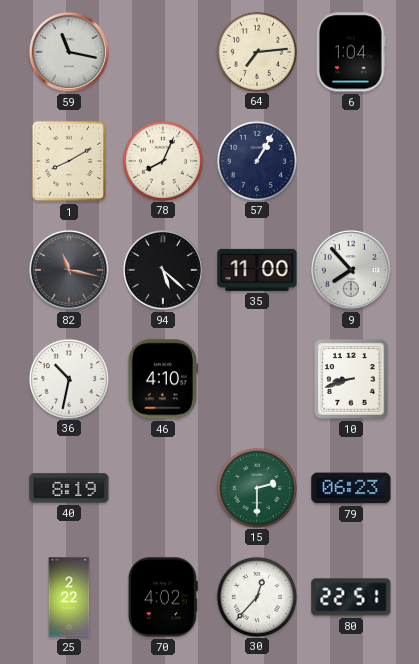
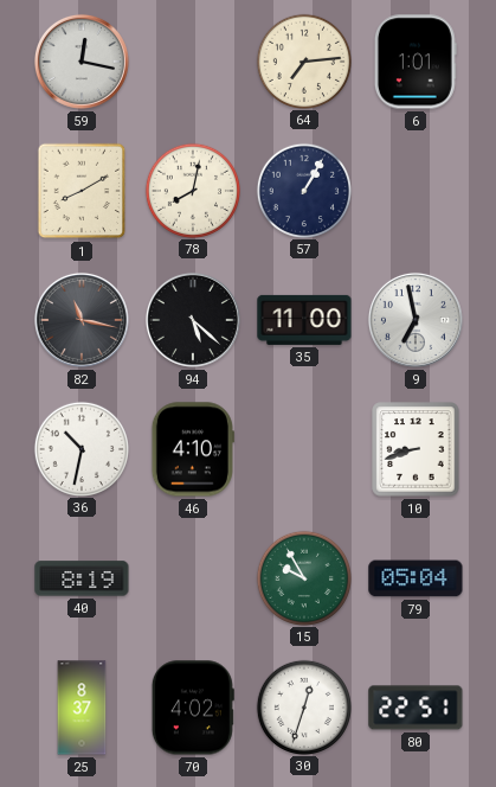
59: 11:17 -> 12:17 (82, 62)
6: 1:04 -> 1:01 (416, 62)
78: 8:04 -> 8:02 (192, 190)
9: 7:53 -> 6:58 (416, 320)
15: 2:30 -> 9:55 (303, 577)
79: 06:23 -> 05:04 (416, 578)
25: 2:22 -> 8:37 (82, 708)
30: 12:37 -> 12:33 (303, 706)
